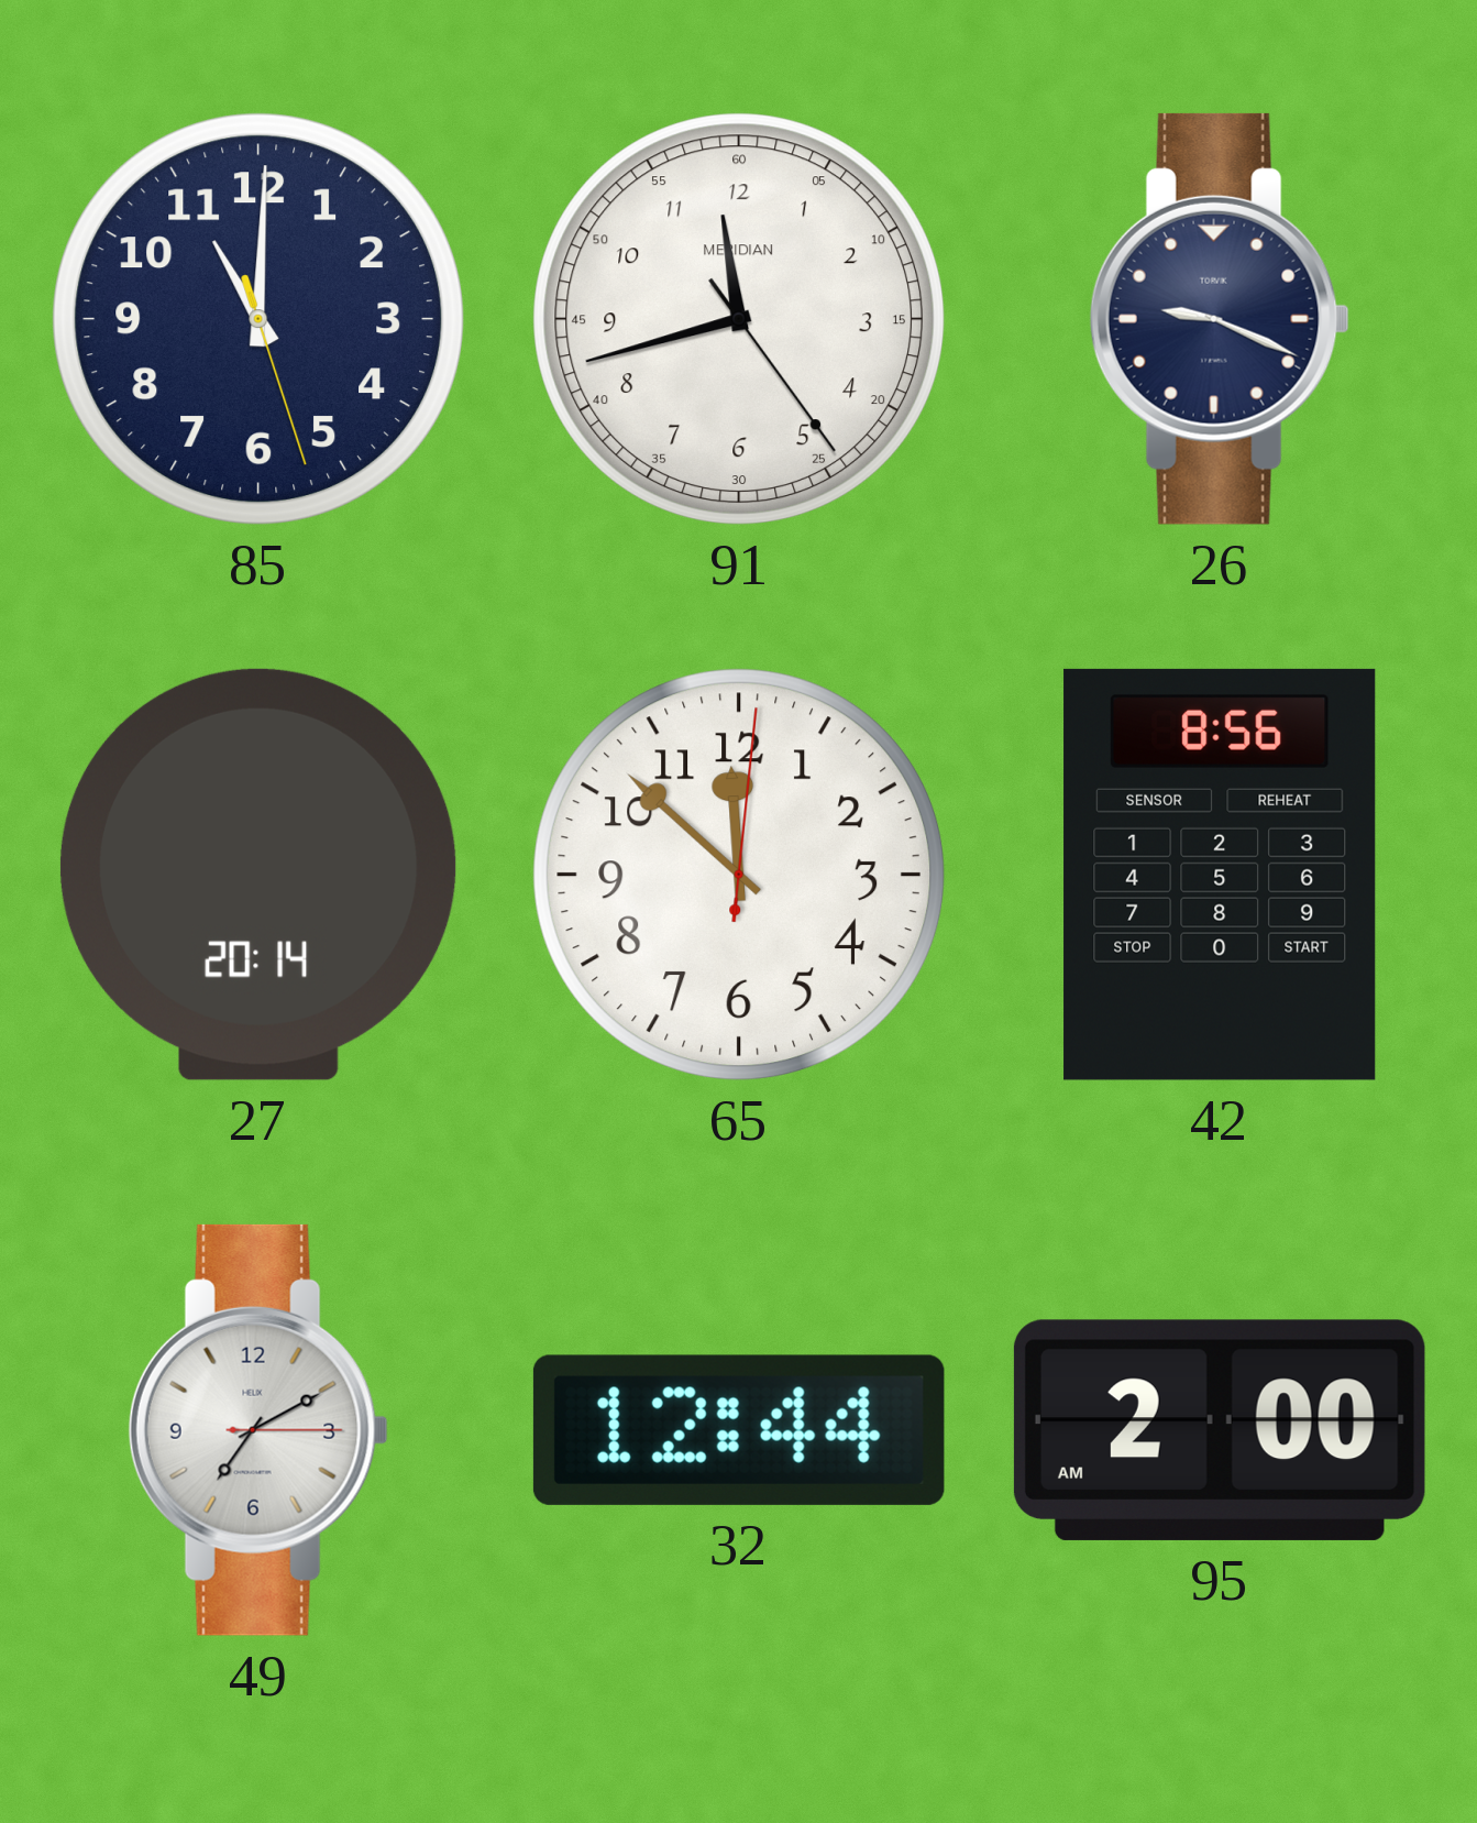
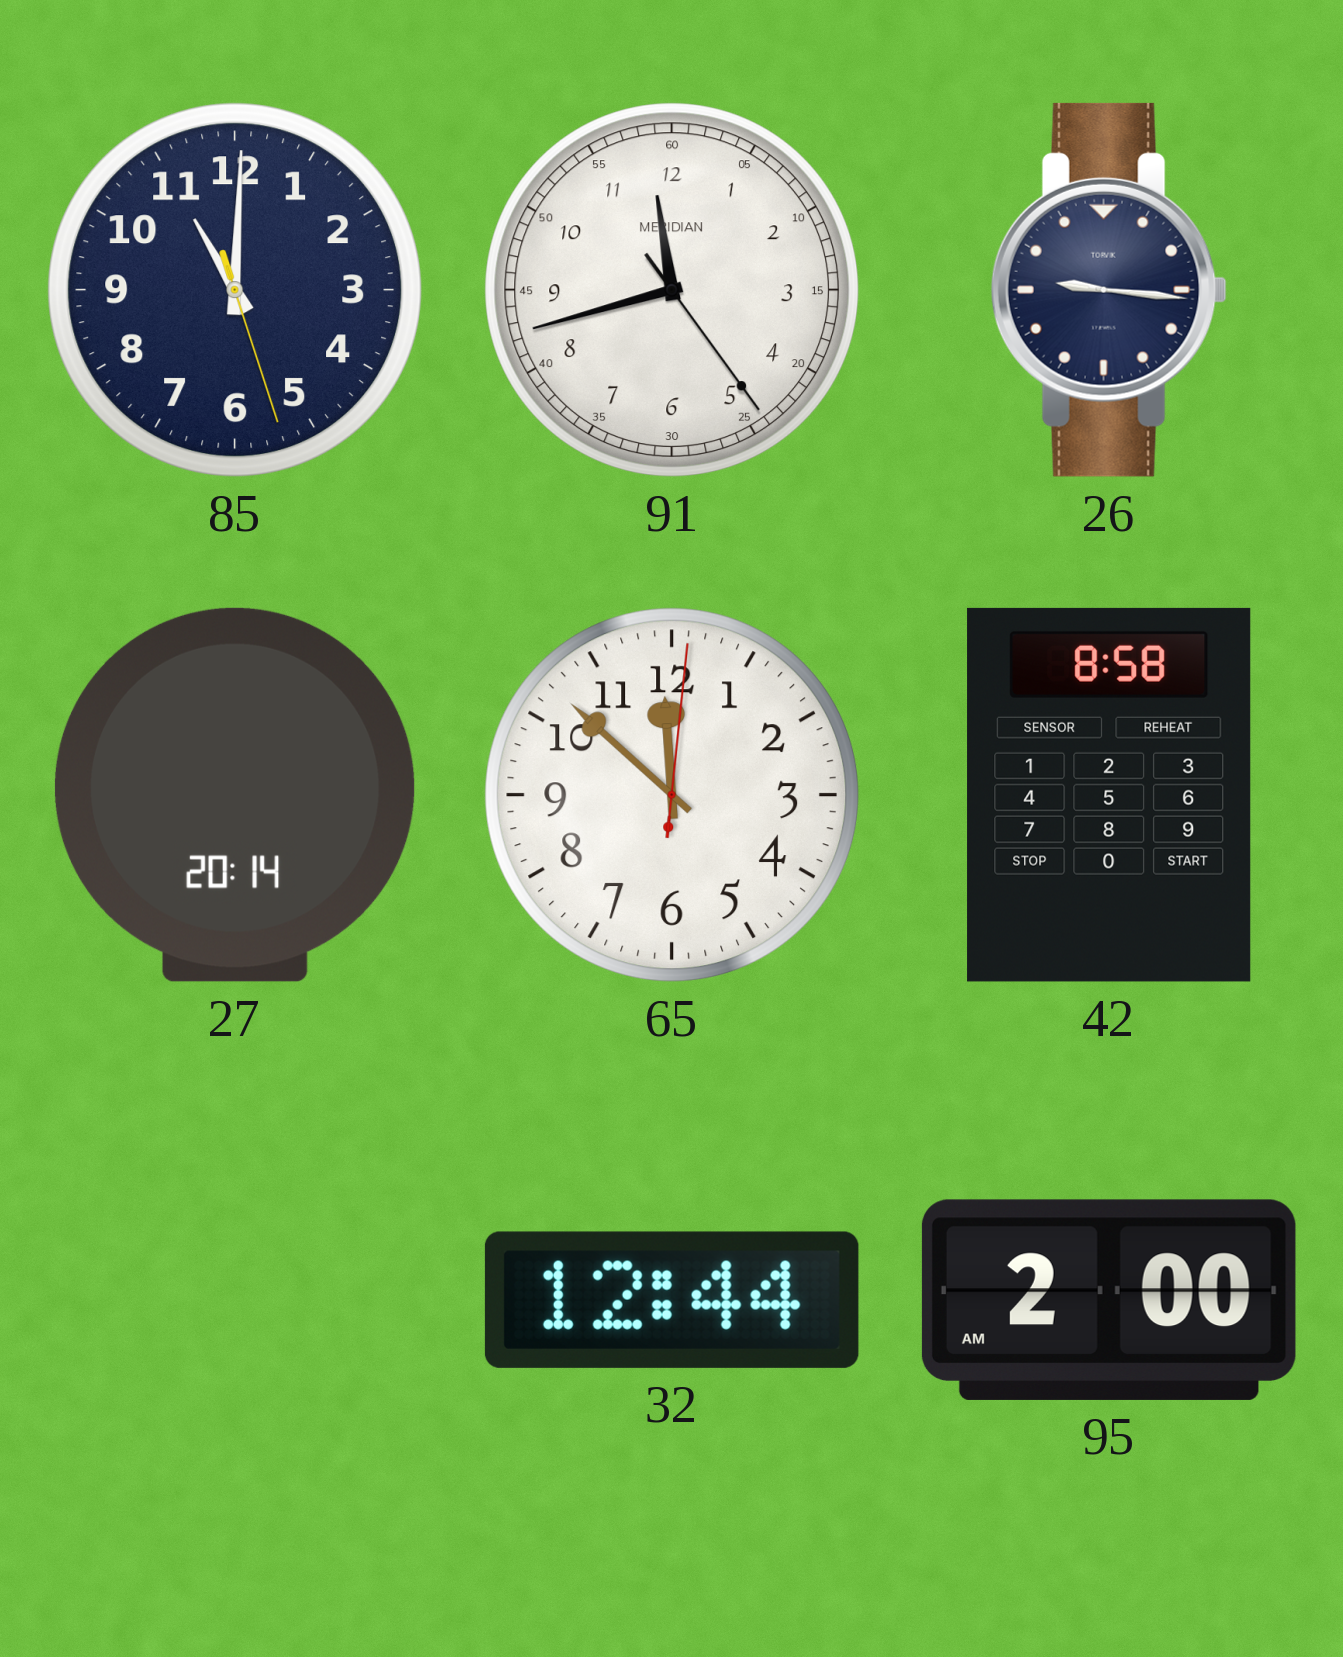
26: 9:19 -> 9:16 (1109, 290)
42: 8:56 -> 8:58 (1109, 795)
49: 7:10 -> none (258, 1430)
